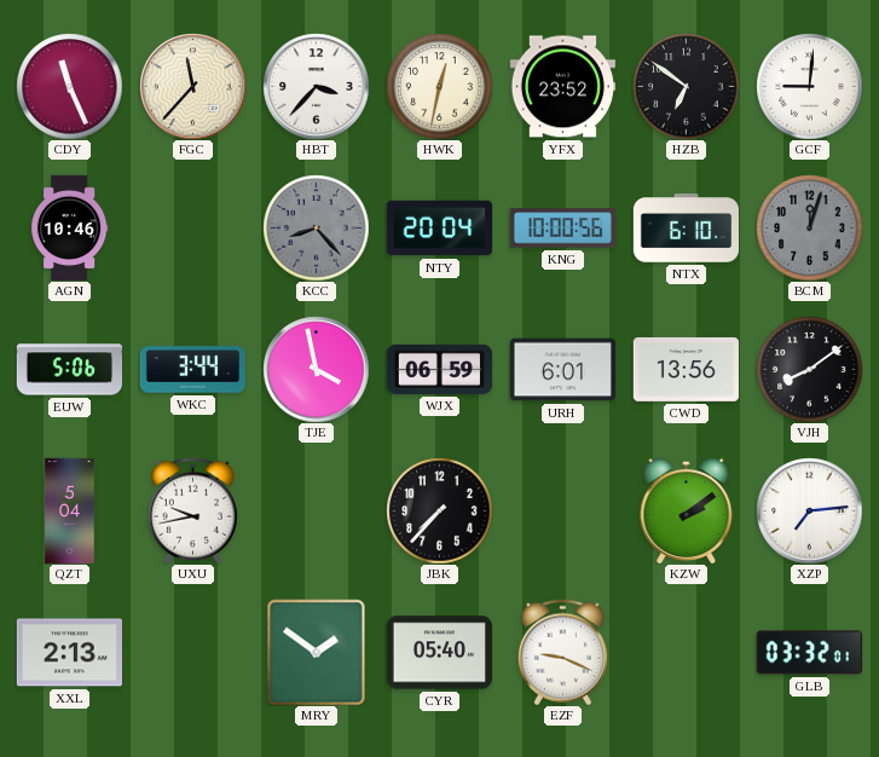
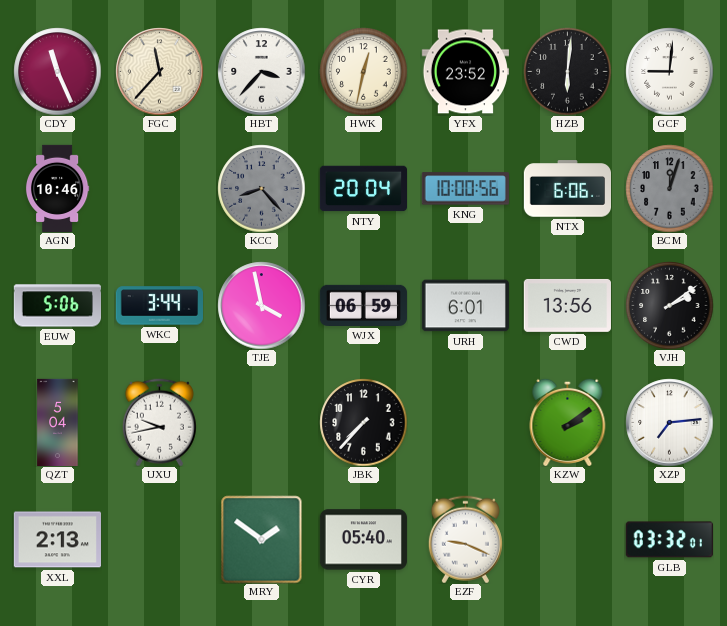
HZB: 6:51 -> 6:01 (567, 71)
NTX: 6:10 -> 6:06 (567, 189)
VJH: 8:09 -> 2:09 (669, 305)
